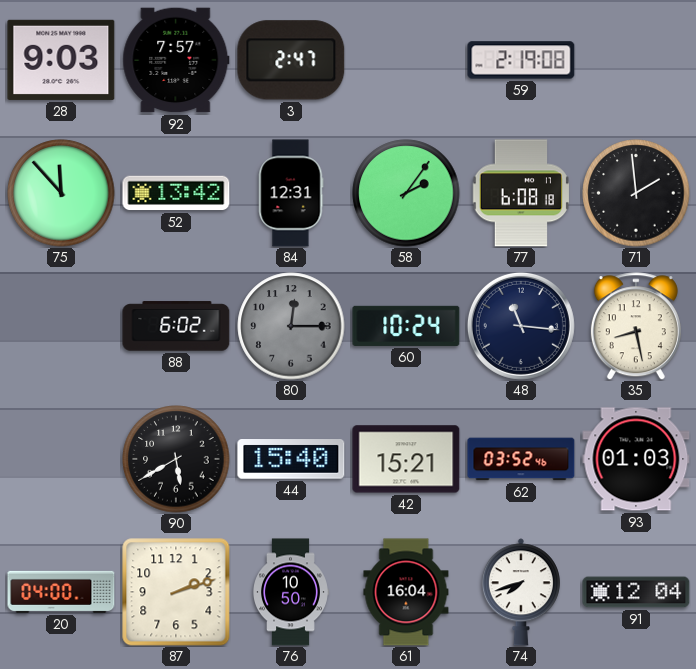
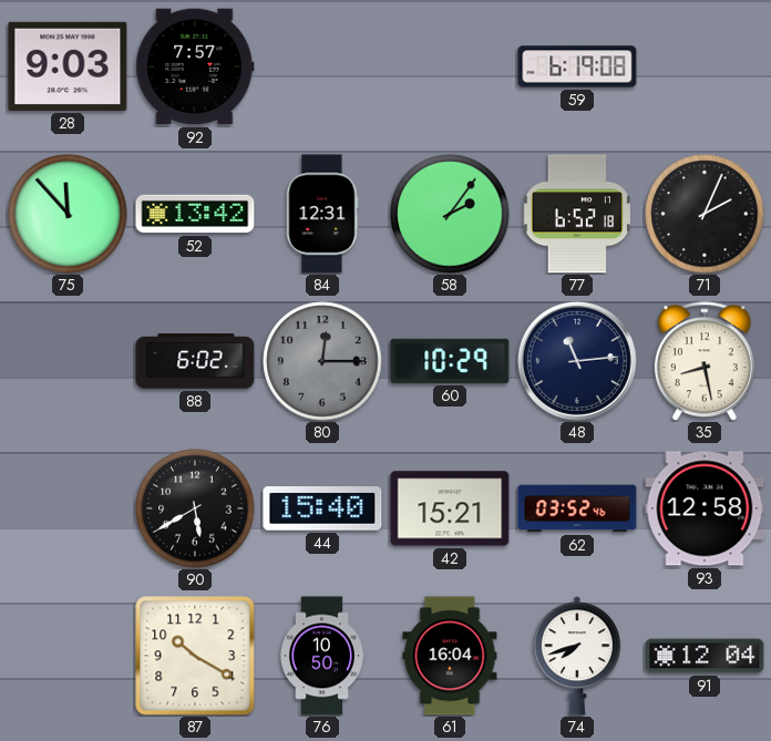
3: 2:47 -> none (291, 60)
59: 2:19 -> 6:19 (577, 66)
77: 6:08 -> 6:52 (576, 214)
71: 1:59 -> 2:04 (705, 214)
60: 10:24 -> 10:29 (450, 361)
48: 11:16 -> 11:14 (577, 361)
93: 01:03 -> 12:58 (705, 508)
20: 04:00 -> none (61, 592)
87: 2:12 -> 10:20 (195, 656)
